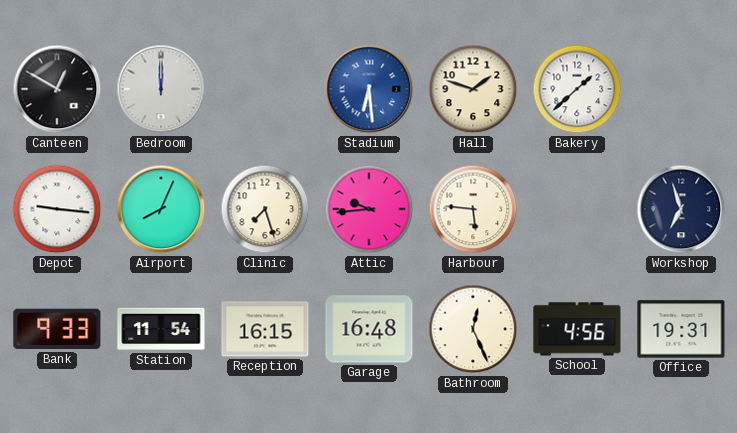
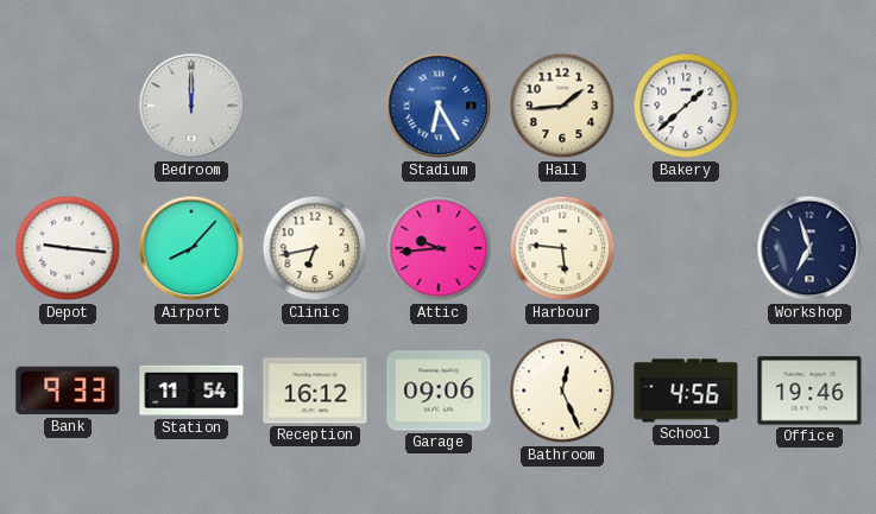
Canteen: 12:50 -> none (57, 89)
Stadium: 6:29 -> 6:25 (439, 106)
Hall: 1:48 -> 1:44 (562, 106)
Airport: 8:04 -> 8:07 (191, 248)
Clinic: 7:27 -> 6:43 (315, 248)
Reception: 16:15 -> 16:12 (315, 391)
Garage: 16:48 -> 09:06 (439, 391)
Office: 19:31 -> 19:46 (809, 391)
